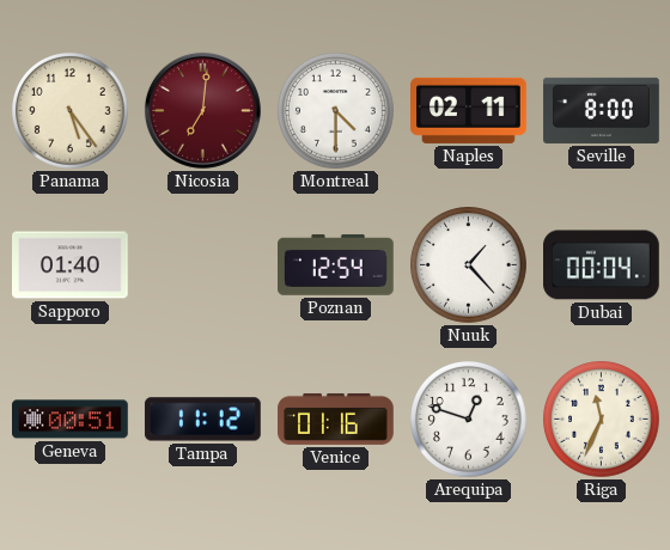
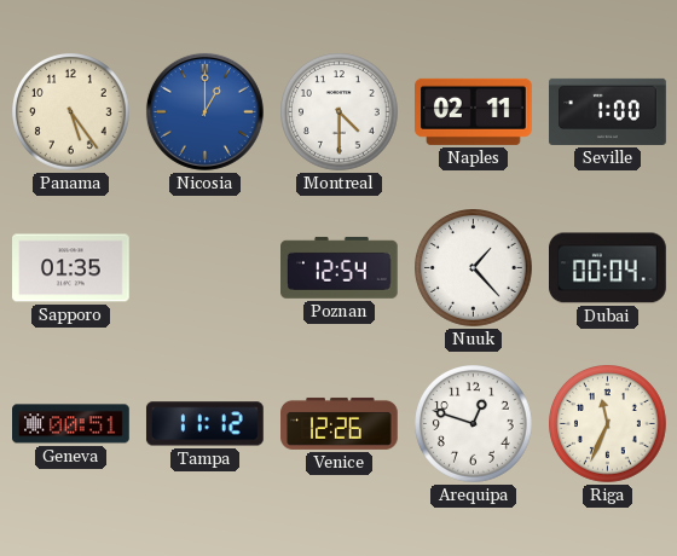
Nicosia: 7:01 -> 1:00 (204, 111)
Nicosia dial: burgundy -> blue (204, 111)
Seville: 8:00 -> 1:00 (608, 111)
Sapporo: 01:40 -> 01:35 (71, 268)
Venice: 01:16 -> 12:26 (340, 423)
